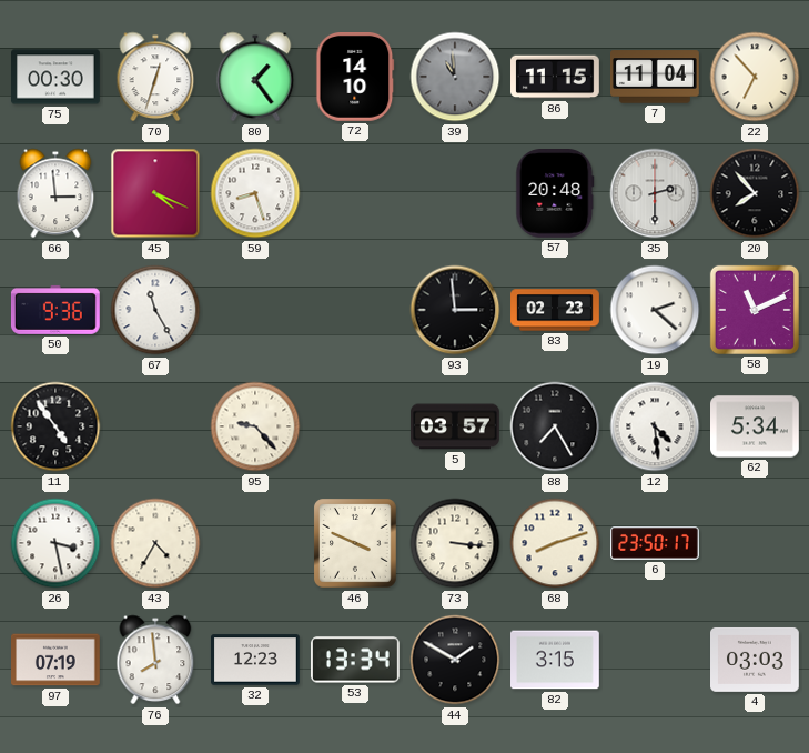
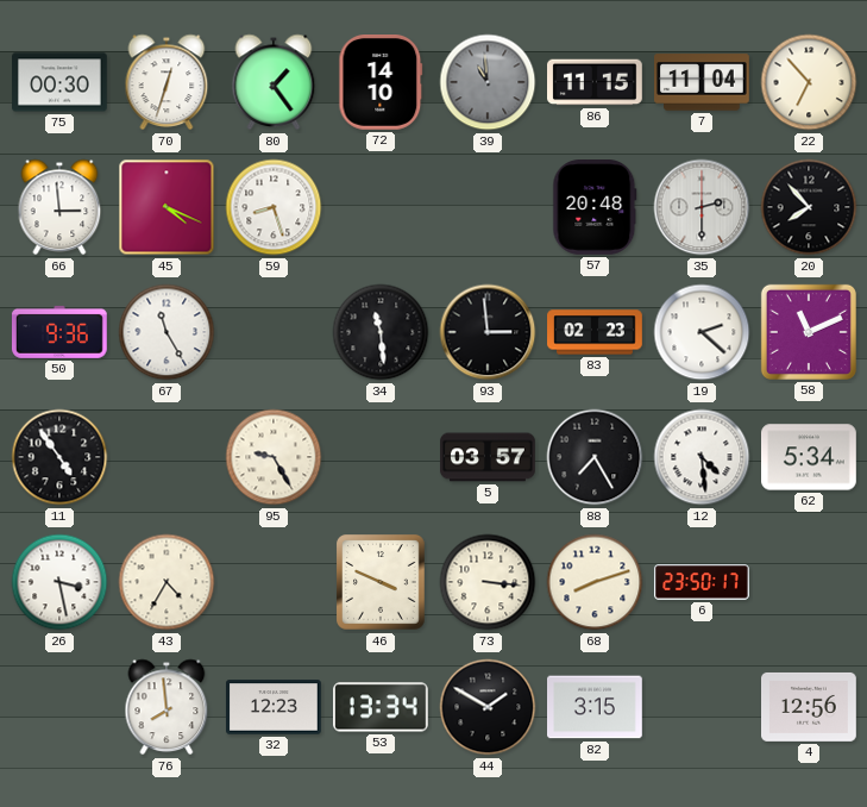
34: none -> 11:29 (381, 332)
95: 9:23 -> 9:25 (274, 457)
97: 07:19 -> none (57, 660)
4: 03:03 -> 12:56 (810, 707)
